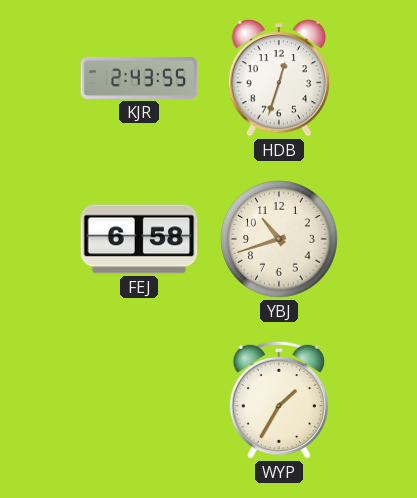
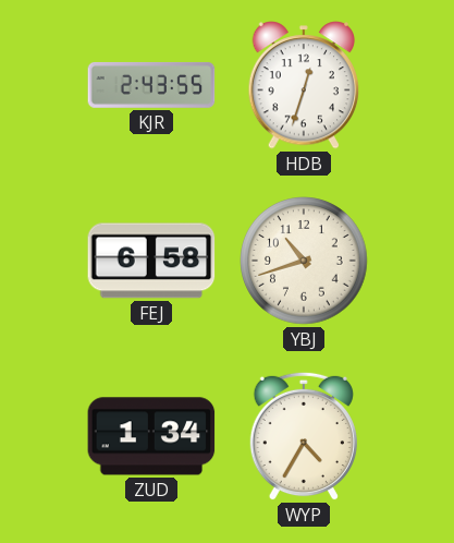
ZUD: none -> 1:34 (151, 436)
WYP: 1:35 -> 4:35 (304, 436)
